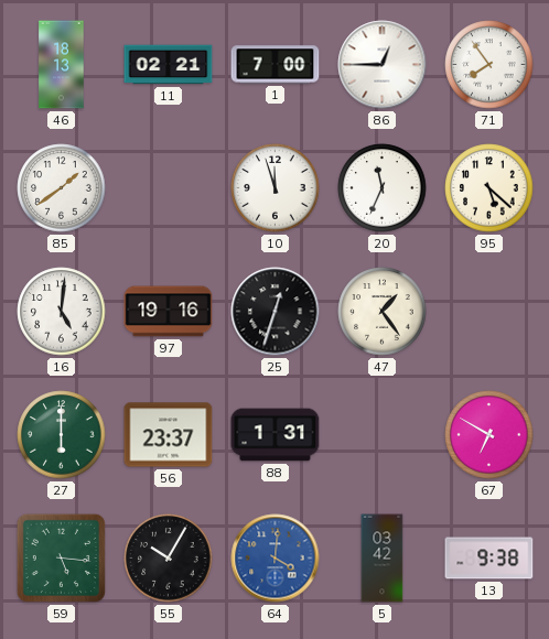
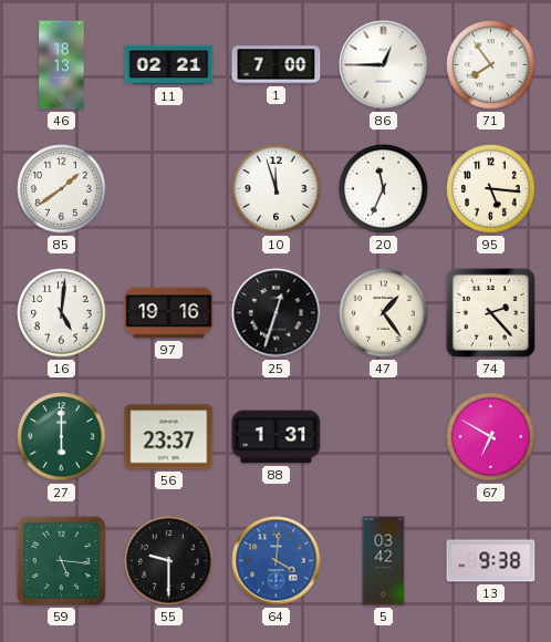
95: 5:22 -> 5:16 (491, 189)
74: none -> 2:23 (490, 312)
55: 10:05 -> 9:30 (169, 561)
